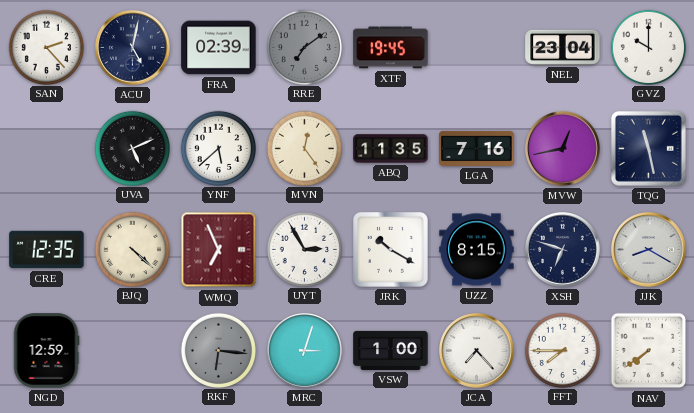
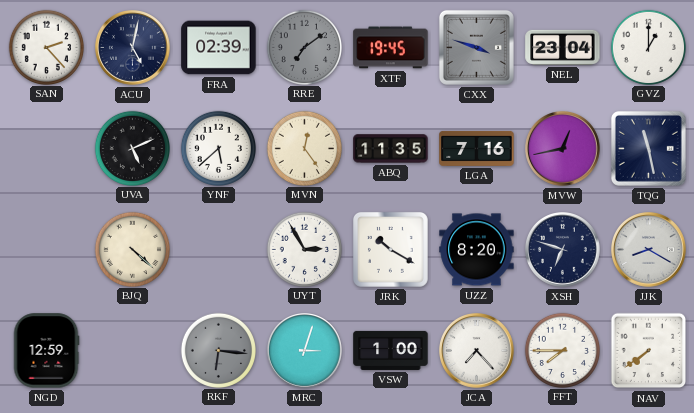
CXX: none -> 3:48 (476, 47)
GVZ: 10:00 -> 1:00 (648, 47)
CRE: 12:35 -> none (47, 250)
WMQ: 6:56 -> none (219, 250)
UZZ: 8:15 -> 8:20 (477, 250)
